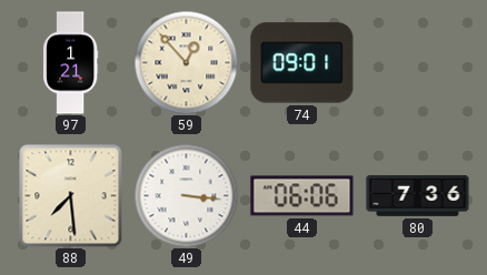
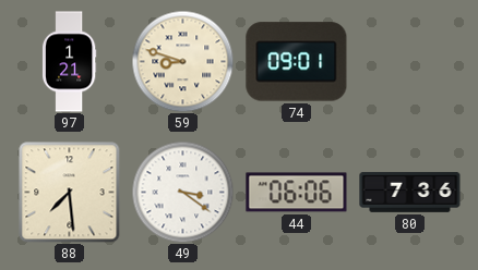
59: 12:53 -> 8:48 (182, 61)
49: 3:16 -> 3:21 (182, 192)
